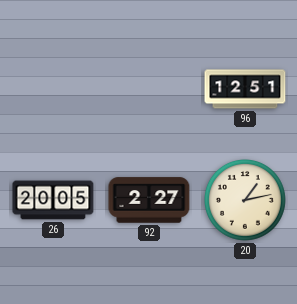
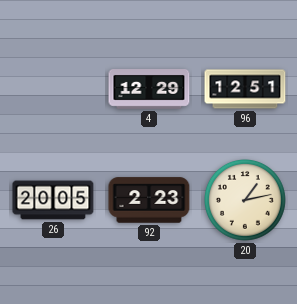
4: none -> 12:29 (149, 90)
92: 2:27 -> 2:23 (149, 200)
